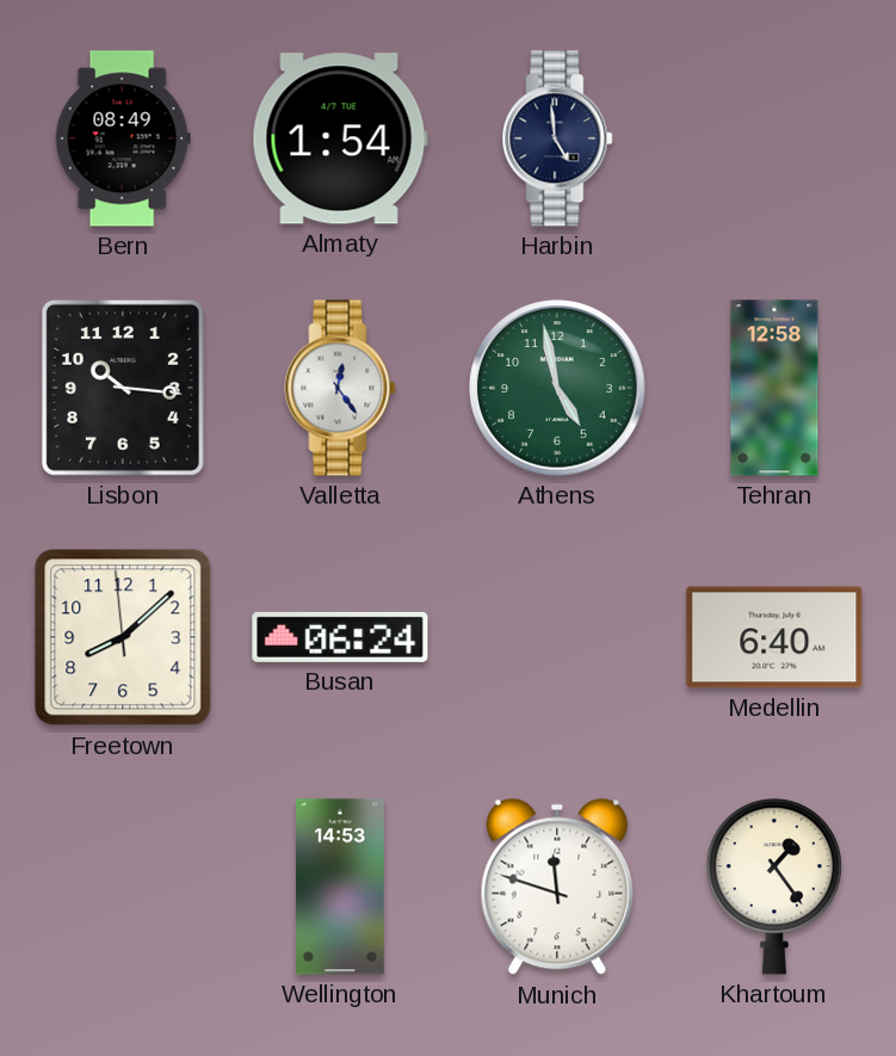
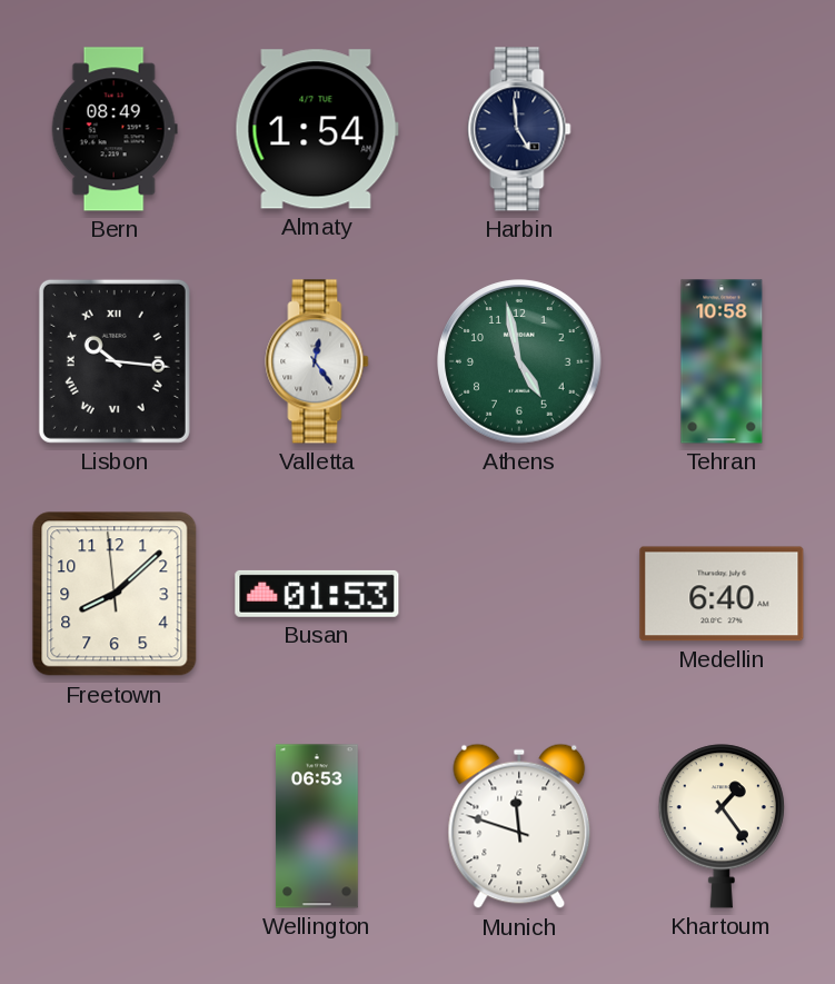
Lisbon numerals: Arabic -> Roman (115, 361)
Tehran: 12:58 -> 10:58 (722, 361)
Busan: 06:24 -> 01:53 (317, 594)
Wellington: 14:53 -> 06:53 (317, 826)
